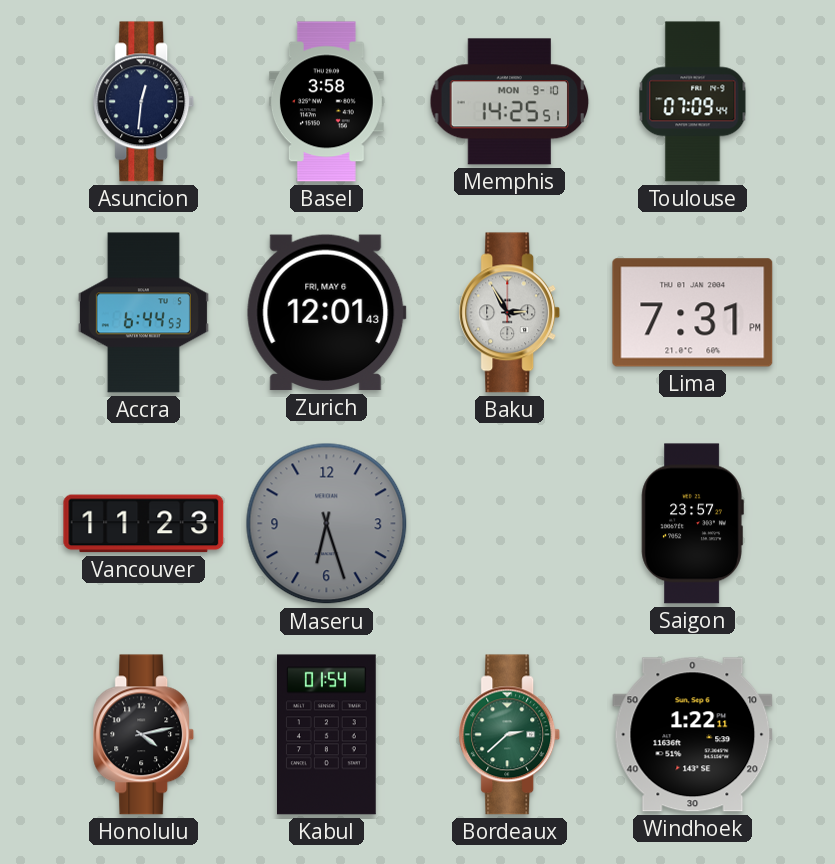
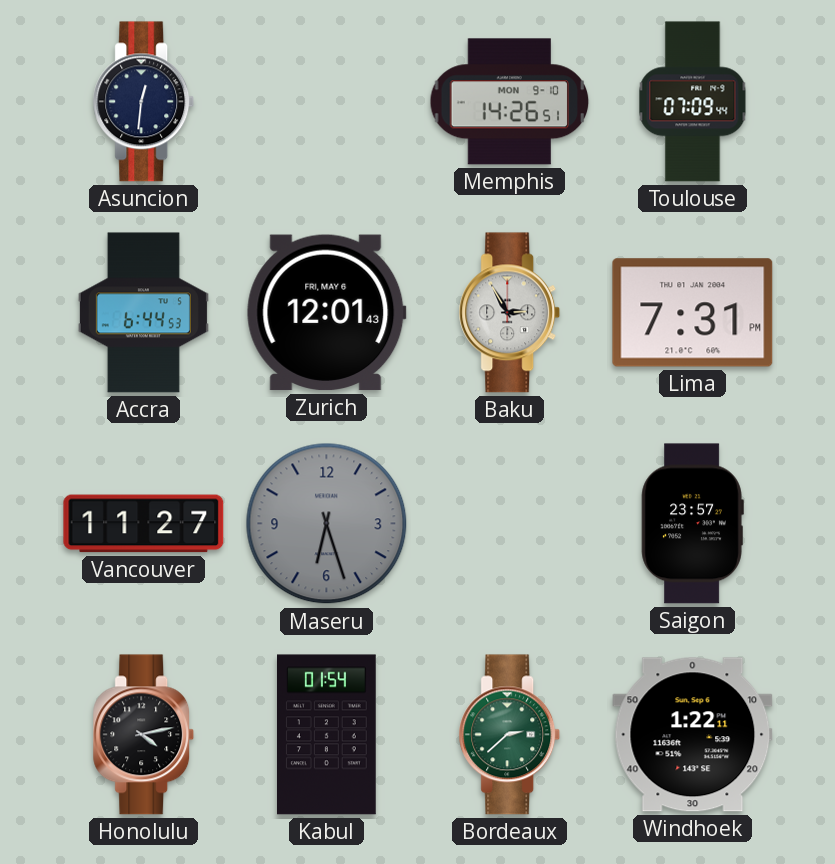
Basel: 3:58 -> none (326, 102)
Memphis: 14:25 -> 14:26 (510, 102)
Vancouver: 11:23 -> 11:27 (144, 524)
